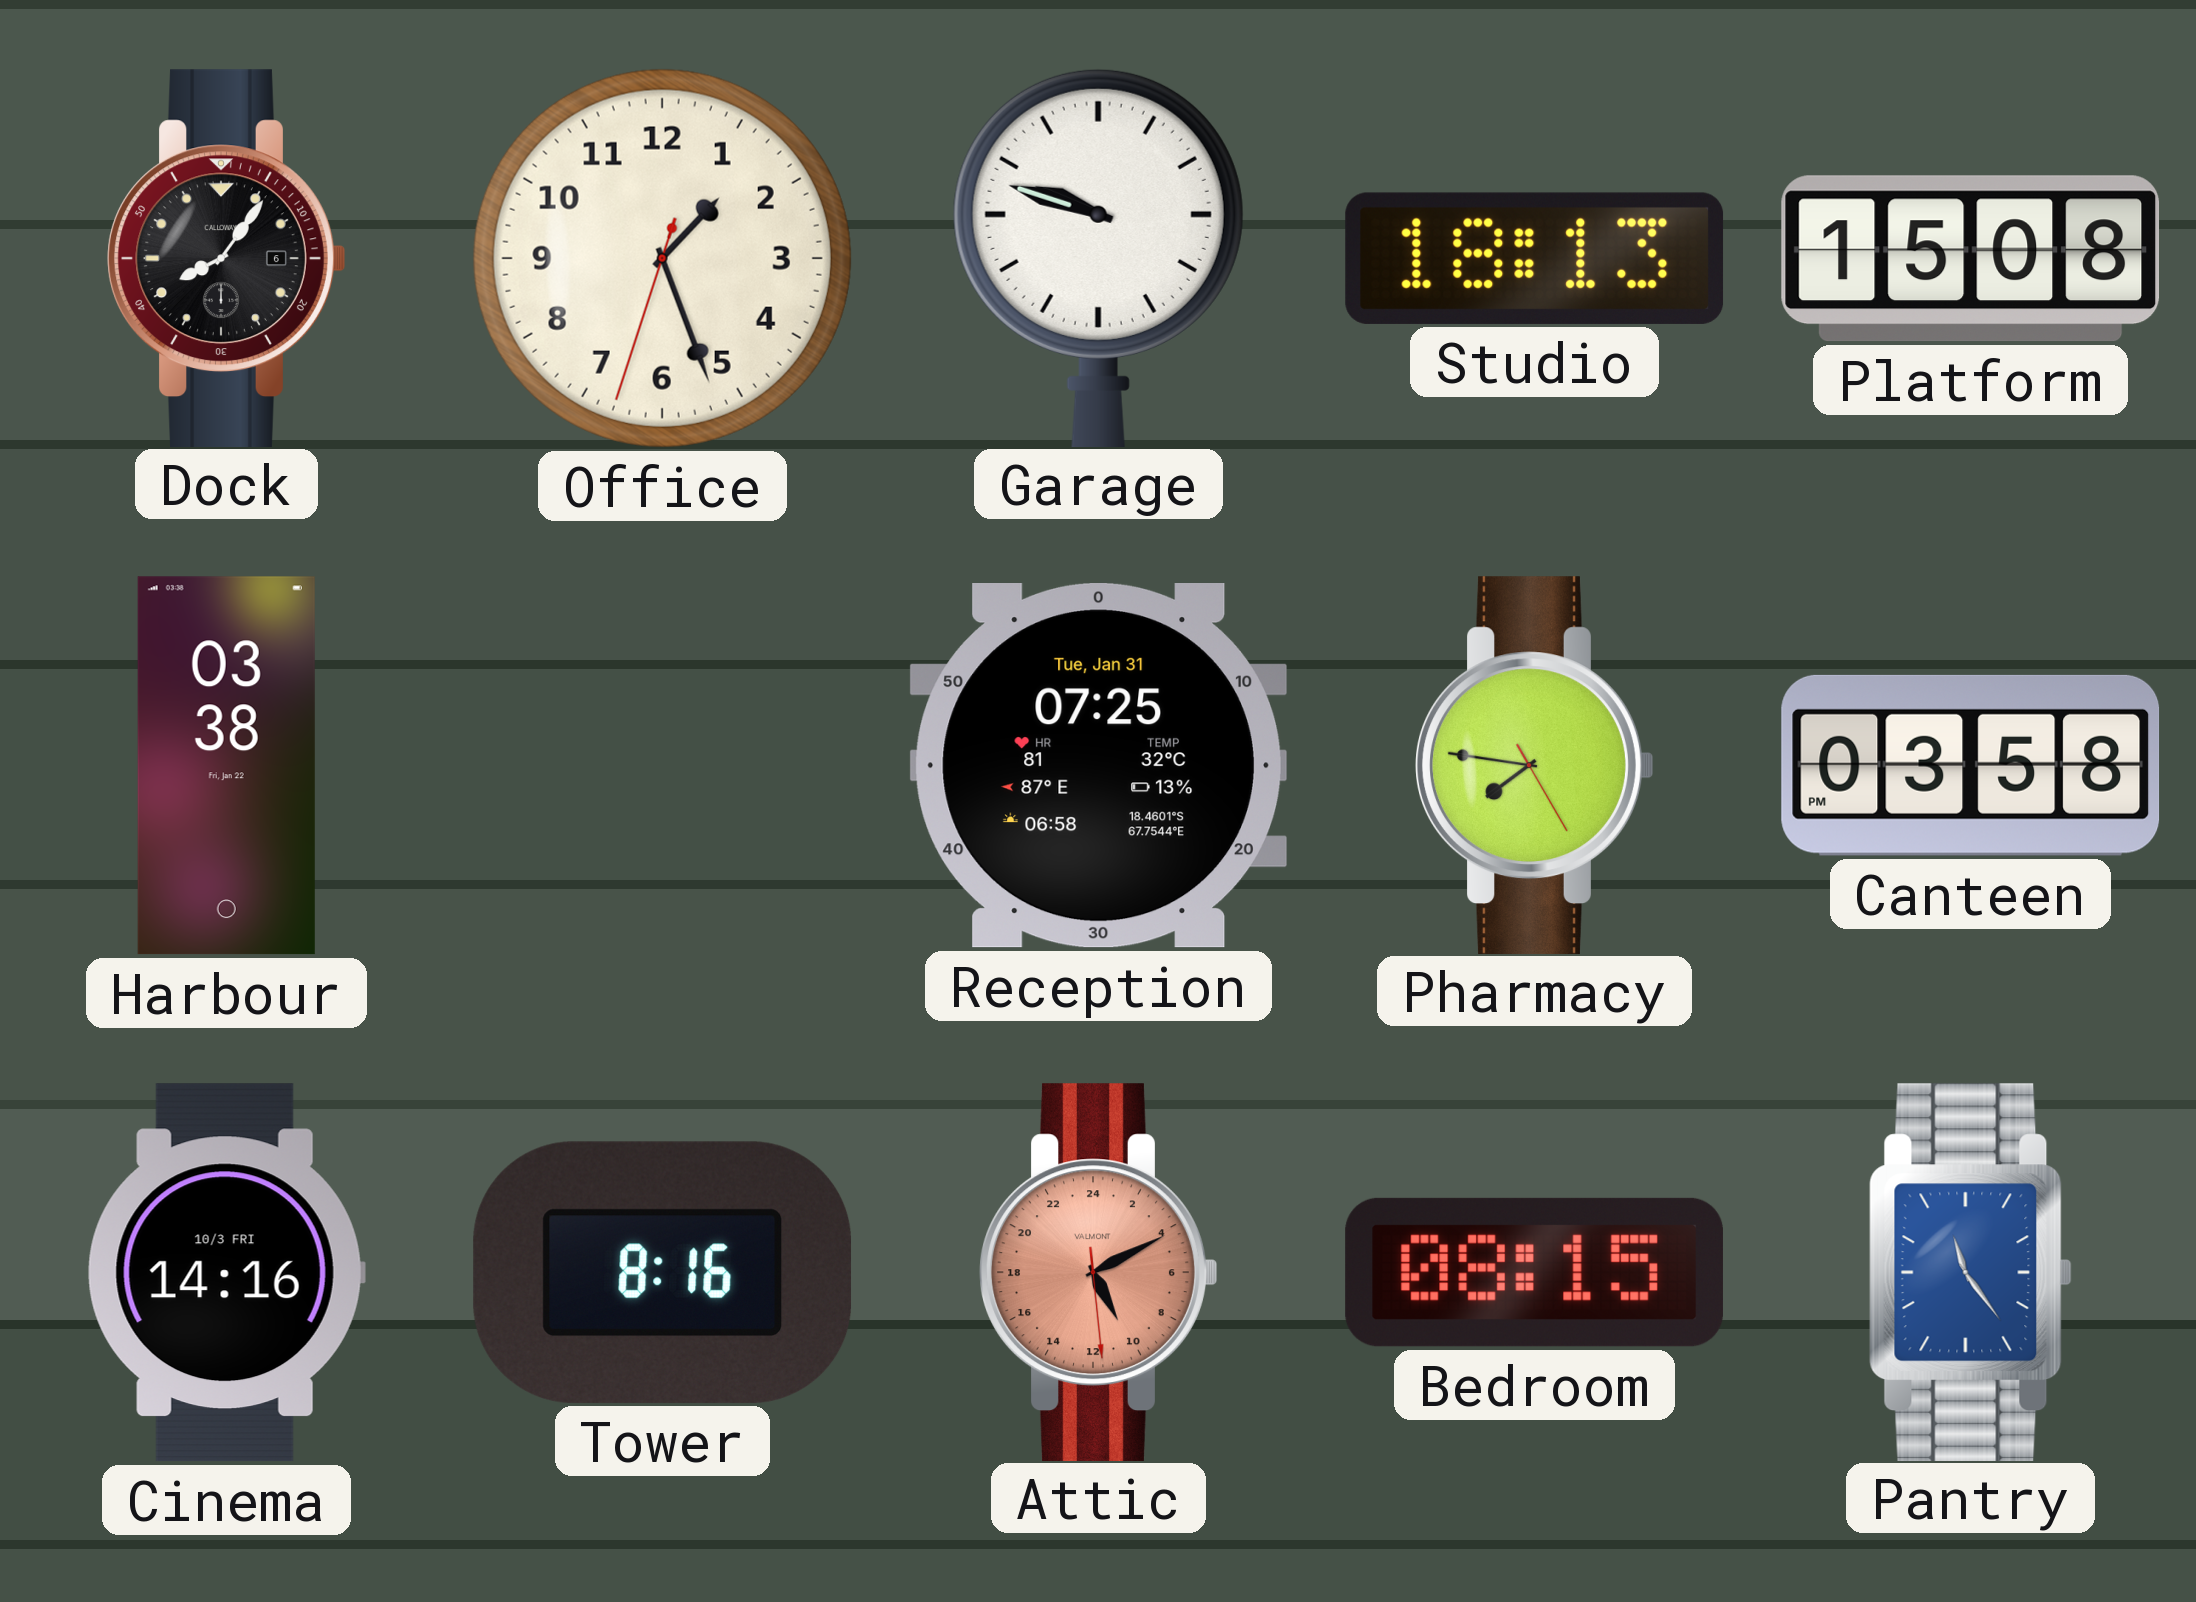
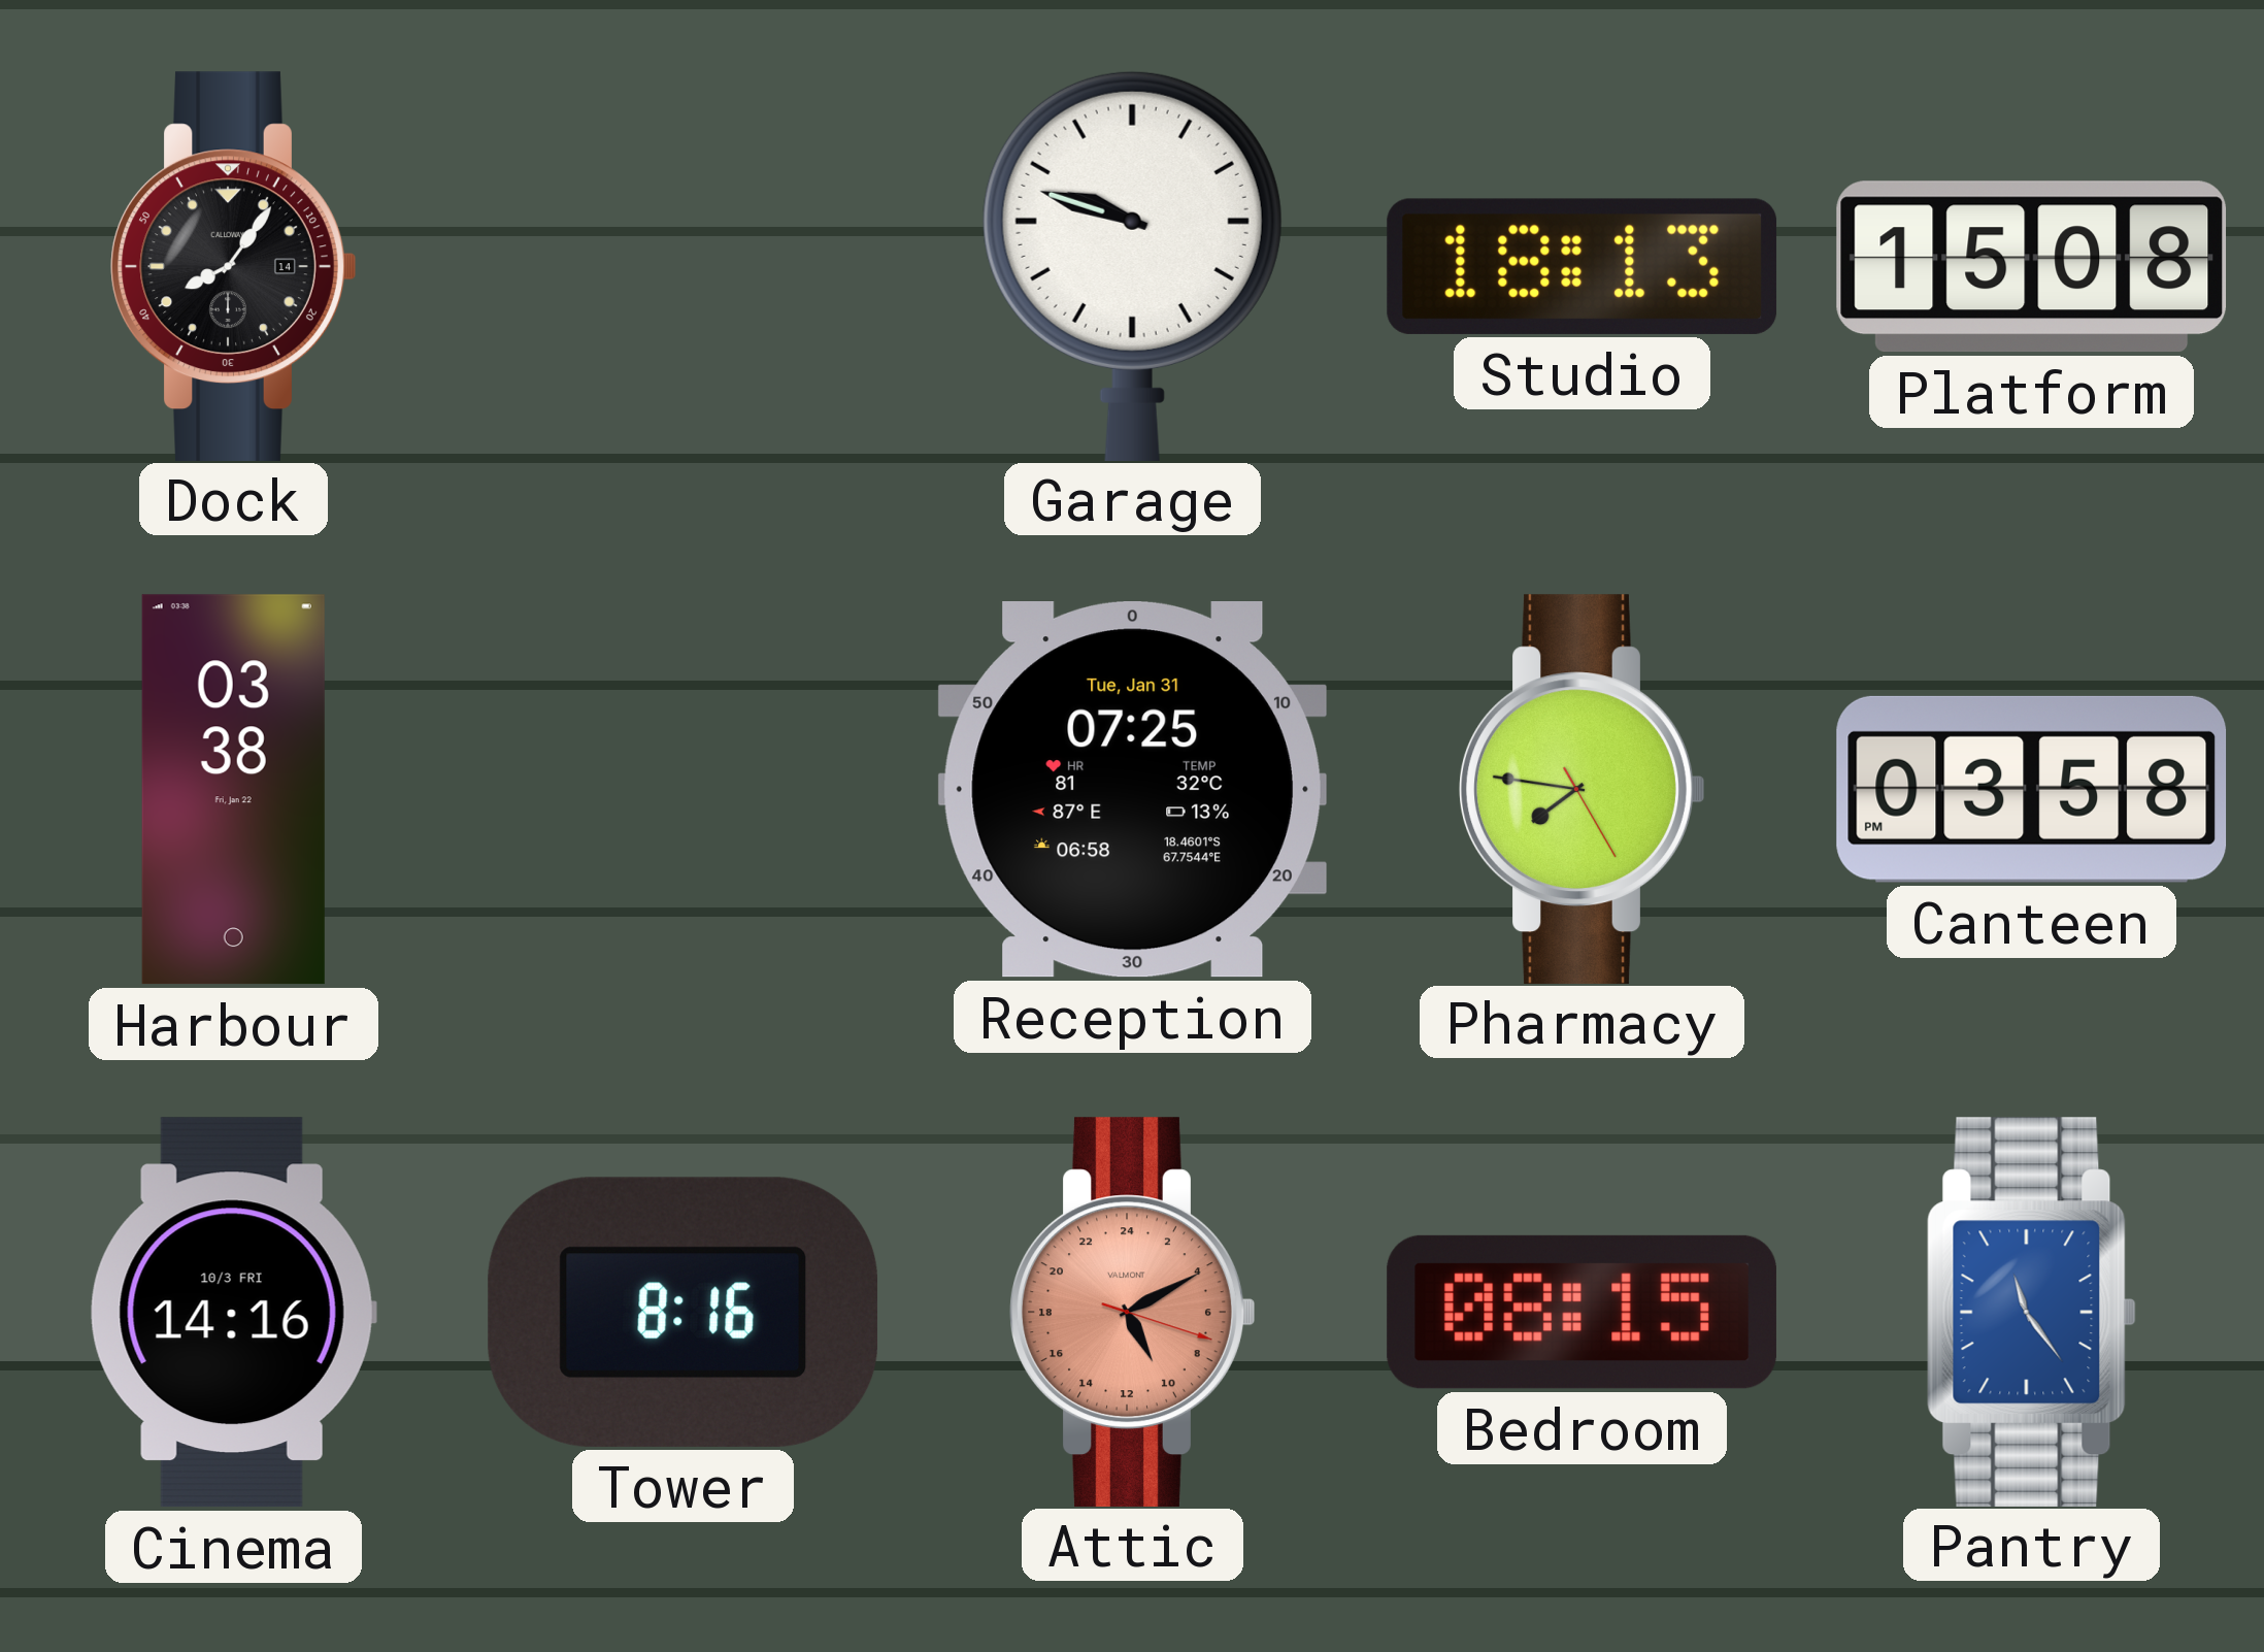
Dock date: 6 -> 14 (234, 266)
Office: 1:26 -> none (662, 258)
Attic: 10:10:29 -> 10:10:18 (1133, 1312)
